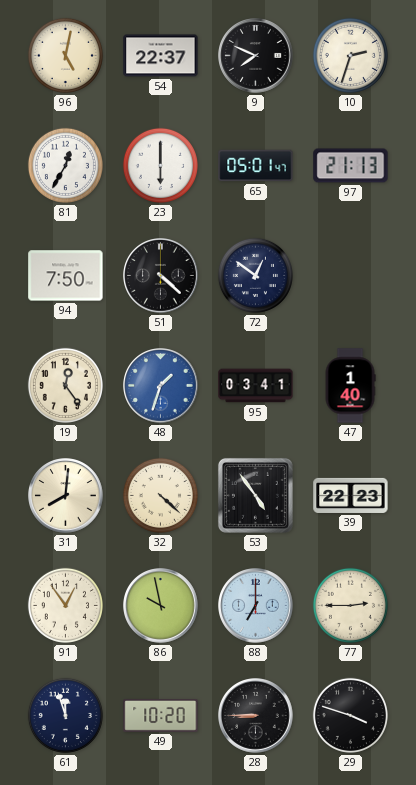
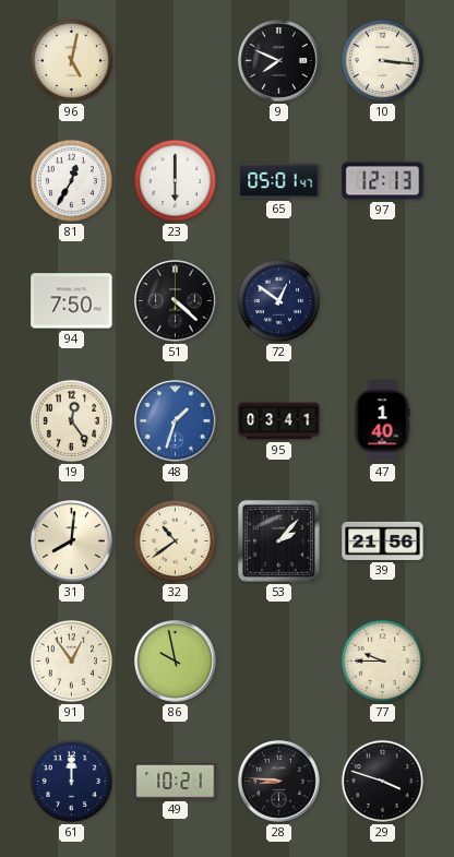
54: 22:37 -> none (161, 56)
10: 2:33 -> 3:16 (382, 60)
97: 21:13 -> 12:13 (383, 181)
32: 4:22 -> 10:39 (175, 540)
53: 4:54 -> 2:07 (278, 540)
39: 22:23 -> 21:56 (383, 540)
88: 7:00 -> none (256, 606)
77: 2:45 -> 9:45 (382, 660)
61: 11:57 -> 12:00 (71, 781)
49: 10:20 -> 10:21 (176, 782)
28: 8:45 -> 8:46 (279, 782)
